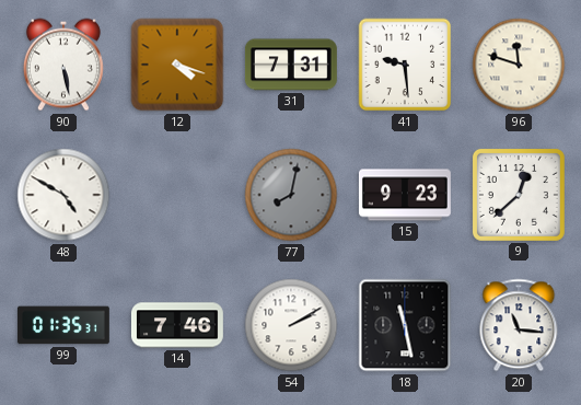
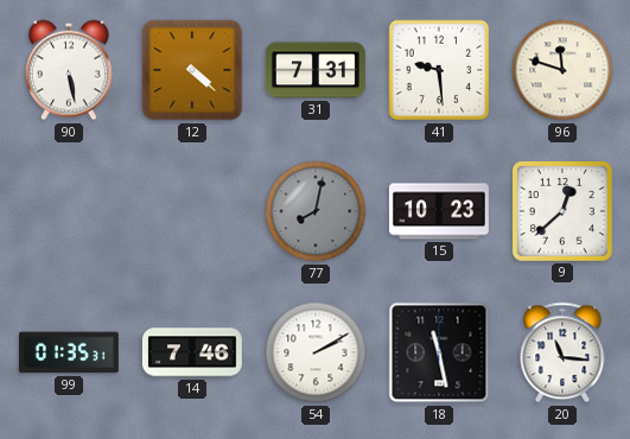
12: 4:18 -> 4:22 (192, 70)
48: 4:50 -> none (63, 195)
15: 9:23 -> 10:23 (439, 211)
